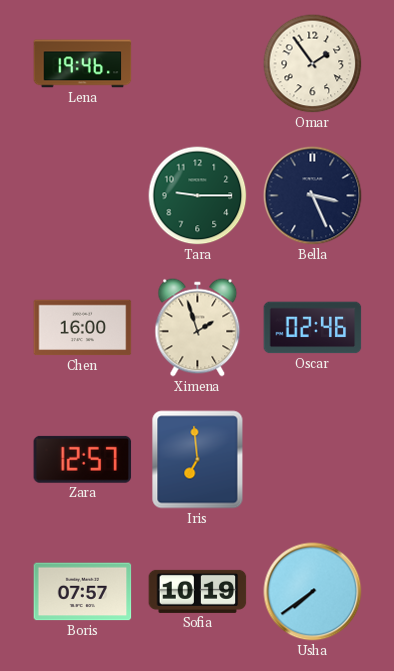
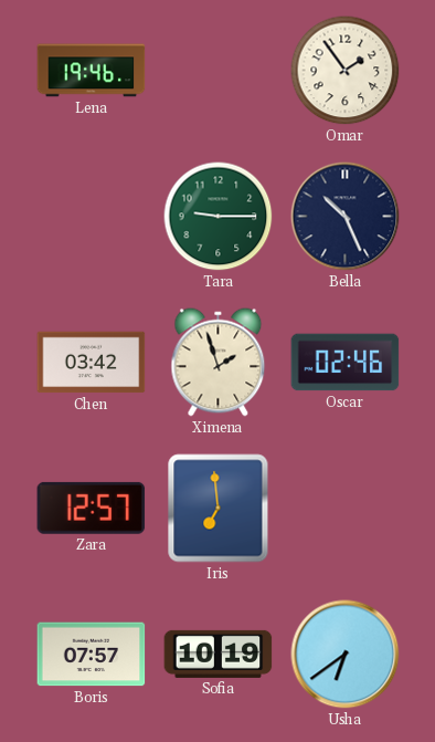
Bella: 3:26 -> 10:26 (346, 217)
Chen: 16:00 -> 03:42 (92, 363)
Usha: 7:39 -> 6:39 (346, 655)
